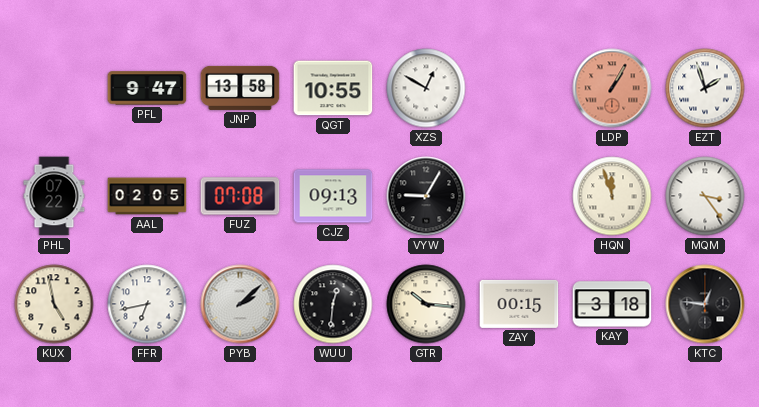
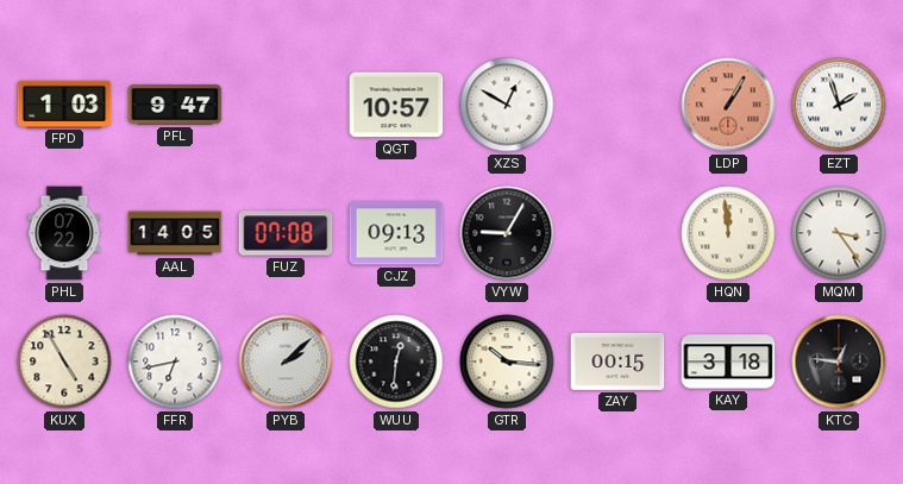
FPD: none -> 1:03 (64, 103)
JNP: 13:58 -> none (240, 88)
QGT: 10:55 -> 10:57 (396, 105)
AAL: 02:05 -> 14:05 (175, 233)
HQN: 11:57 -> 11:59 (728, 233)
KUX: 4:58 -> 4:55 (64, 362)
